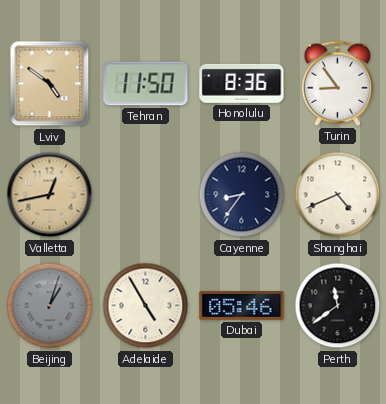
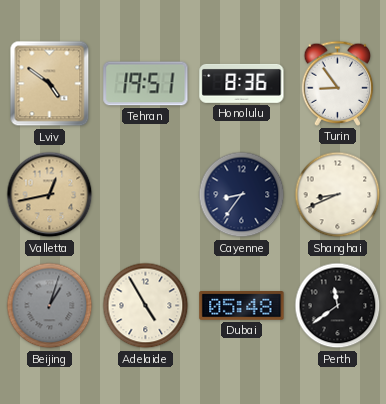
Tehran: 11:50 -> 19:51 (146, 84)
Shanghai: 4:41 -> 8:41 (338, 195)
Dubai: 05:46 -> 05:48 (242, 306)
